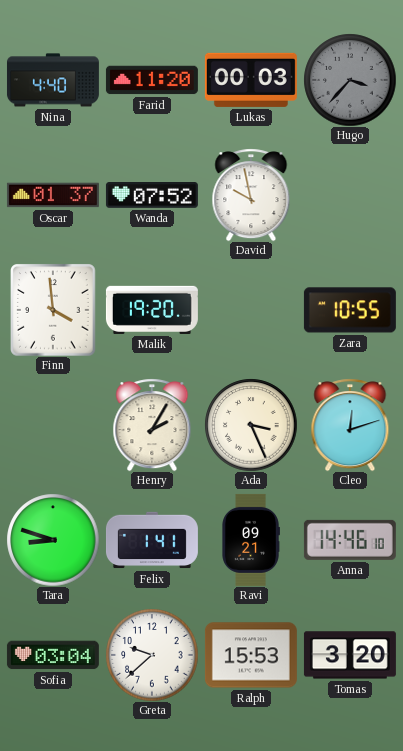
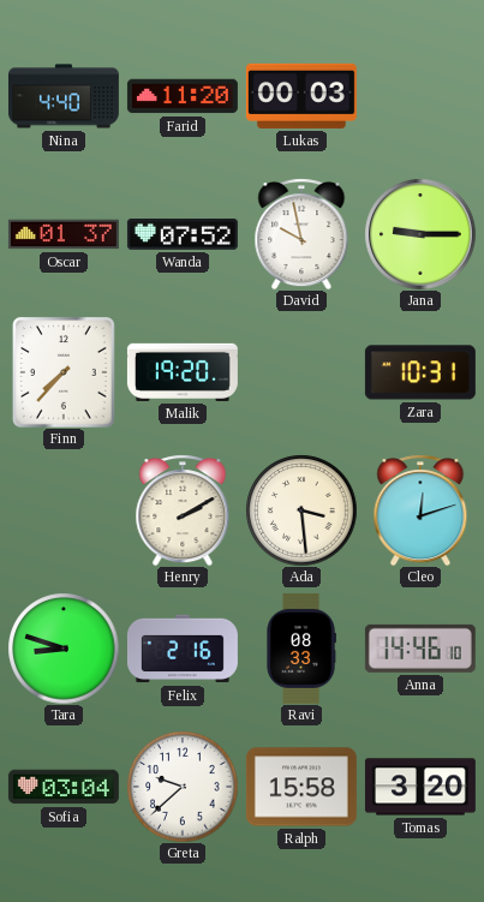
Hugo: 3:37 -> none (350, 80)
Jana: none -> 9:15 (420, 234)
Finn: 3:59 -> 7:37 (65, 372)
Zara: 10:55 -> 10:31 (420, 372)
Henry: 2:05 -> 2:10 (183, 510)
Ada: 3:26 -> 3:29 (301, 510)
Felix: 1:41 -> 2:16 (183, 649)
Ravi: 09:21 -> 08:33 (301, 649)
Ralph: 15:53 -> 15:58 (301, 787)
